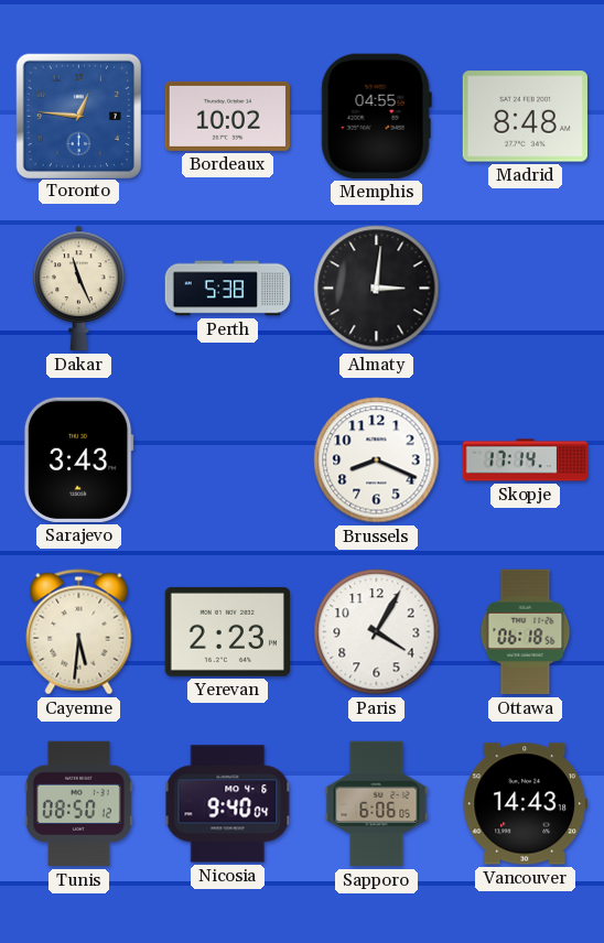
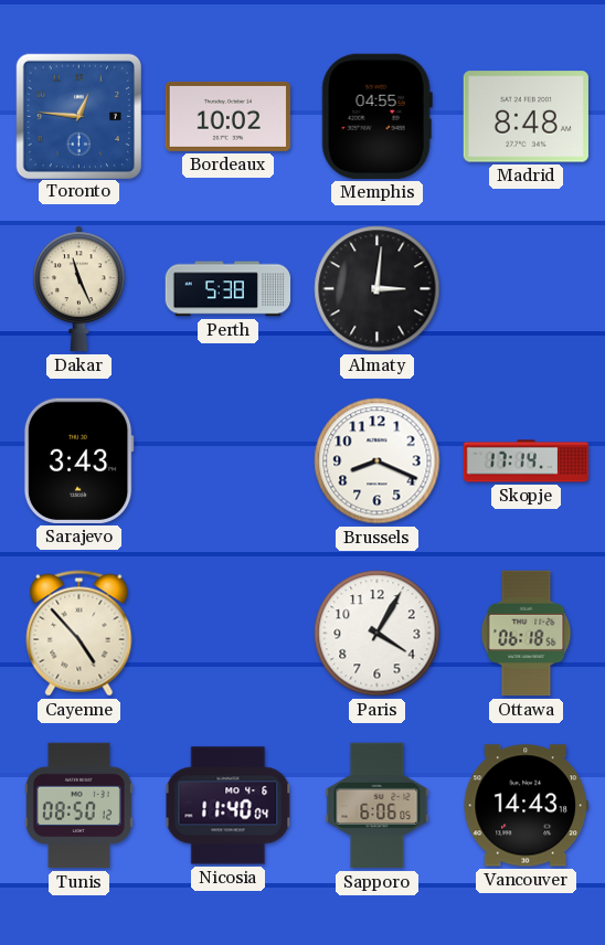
Cayenne: 5:31 -> 4:53 (79, 634)
Yerevan: 2:23 -> none (227, 631)
Nicosia: 9:40 -> 11:40 (229, 806)
